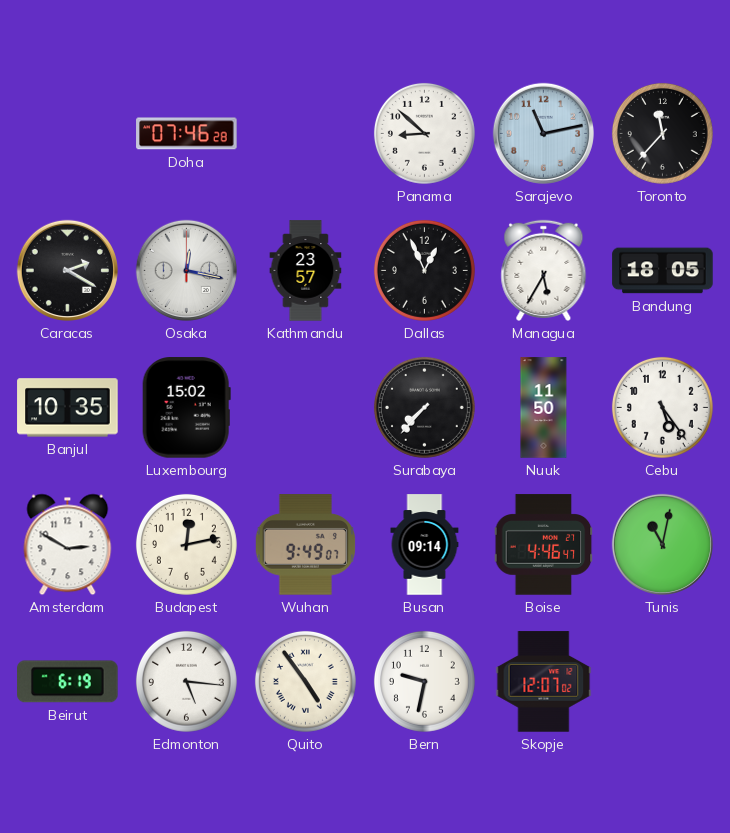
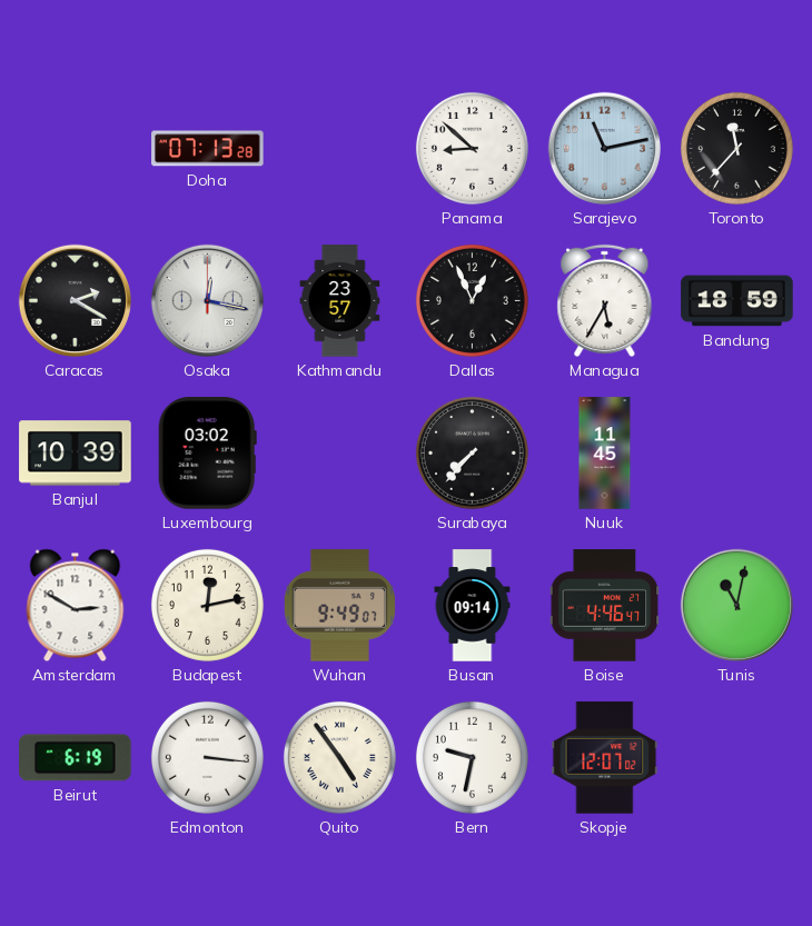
Doha: 07:46 -> 07:13 (208, 149)
Bandung: 18:05 -> 18:59 (737, 301)
Banjul: 10:35 -> 10:39 (76, 454)
Luxembourg: 15:02 -> 03:02 (207, 454)
Nuuk: 11:50 -> 11:45 (605, 454)
Cebu: 5:24 -> none (662, 407)
Edmonton: 5:16 -> 3:16 (207, 757)
